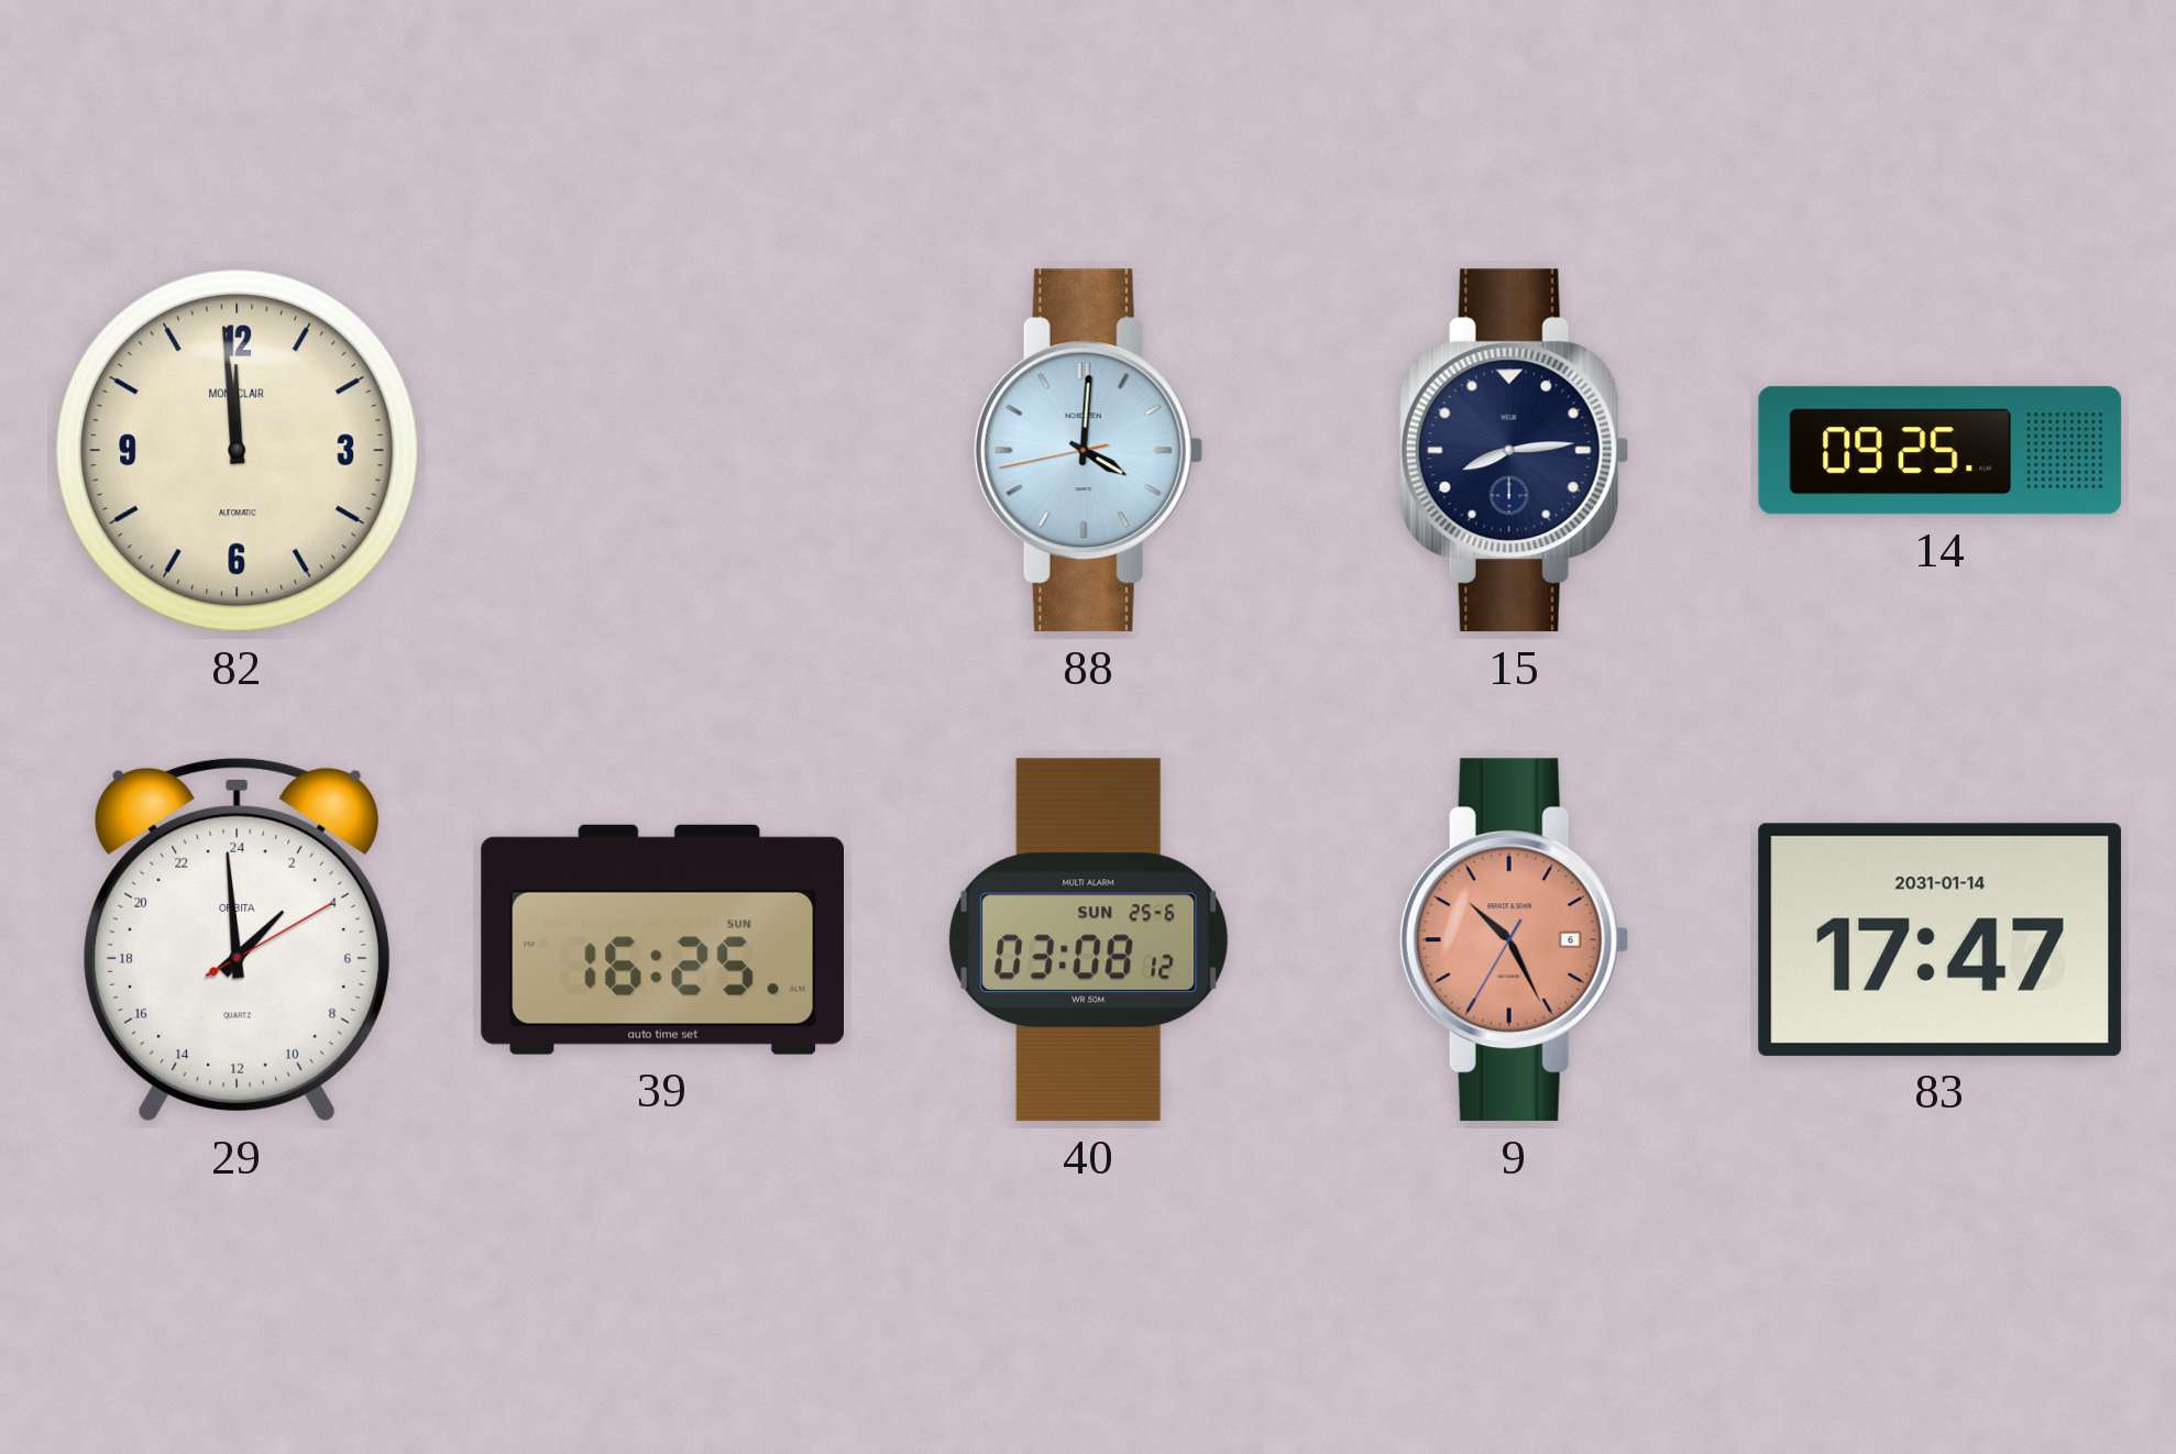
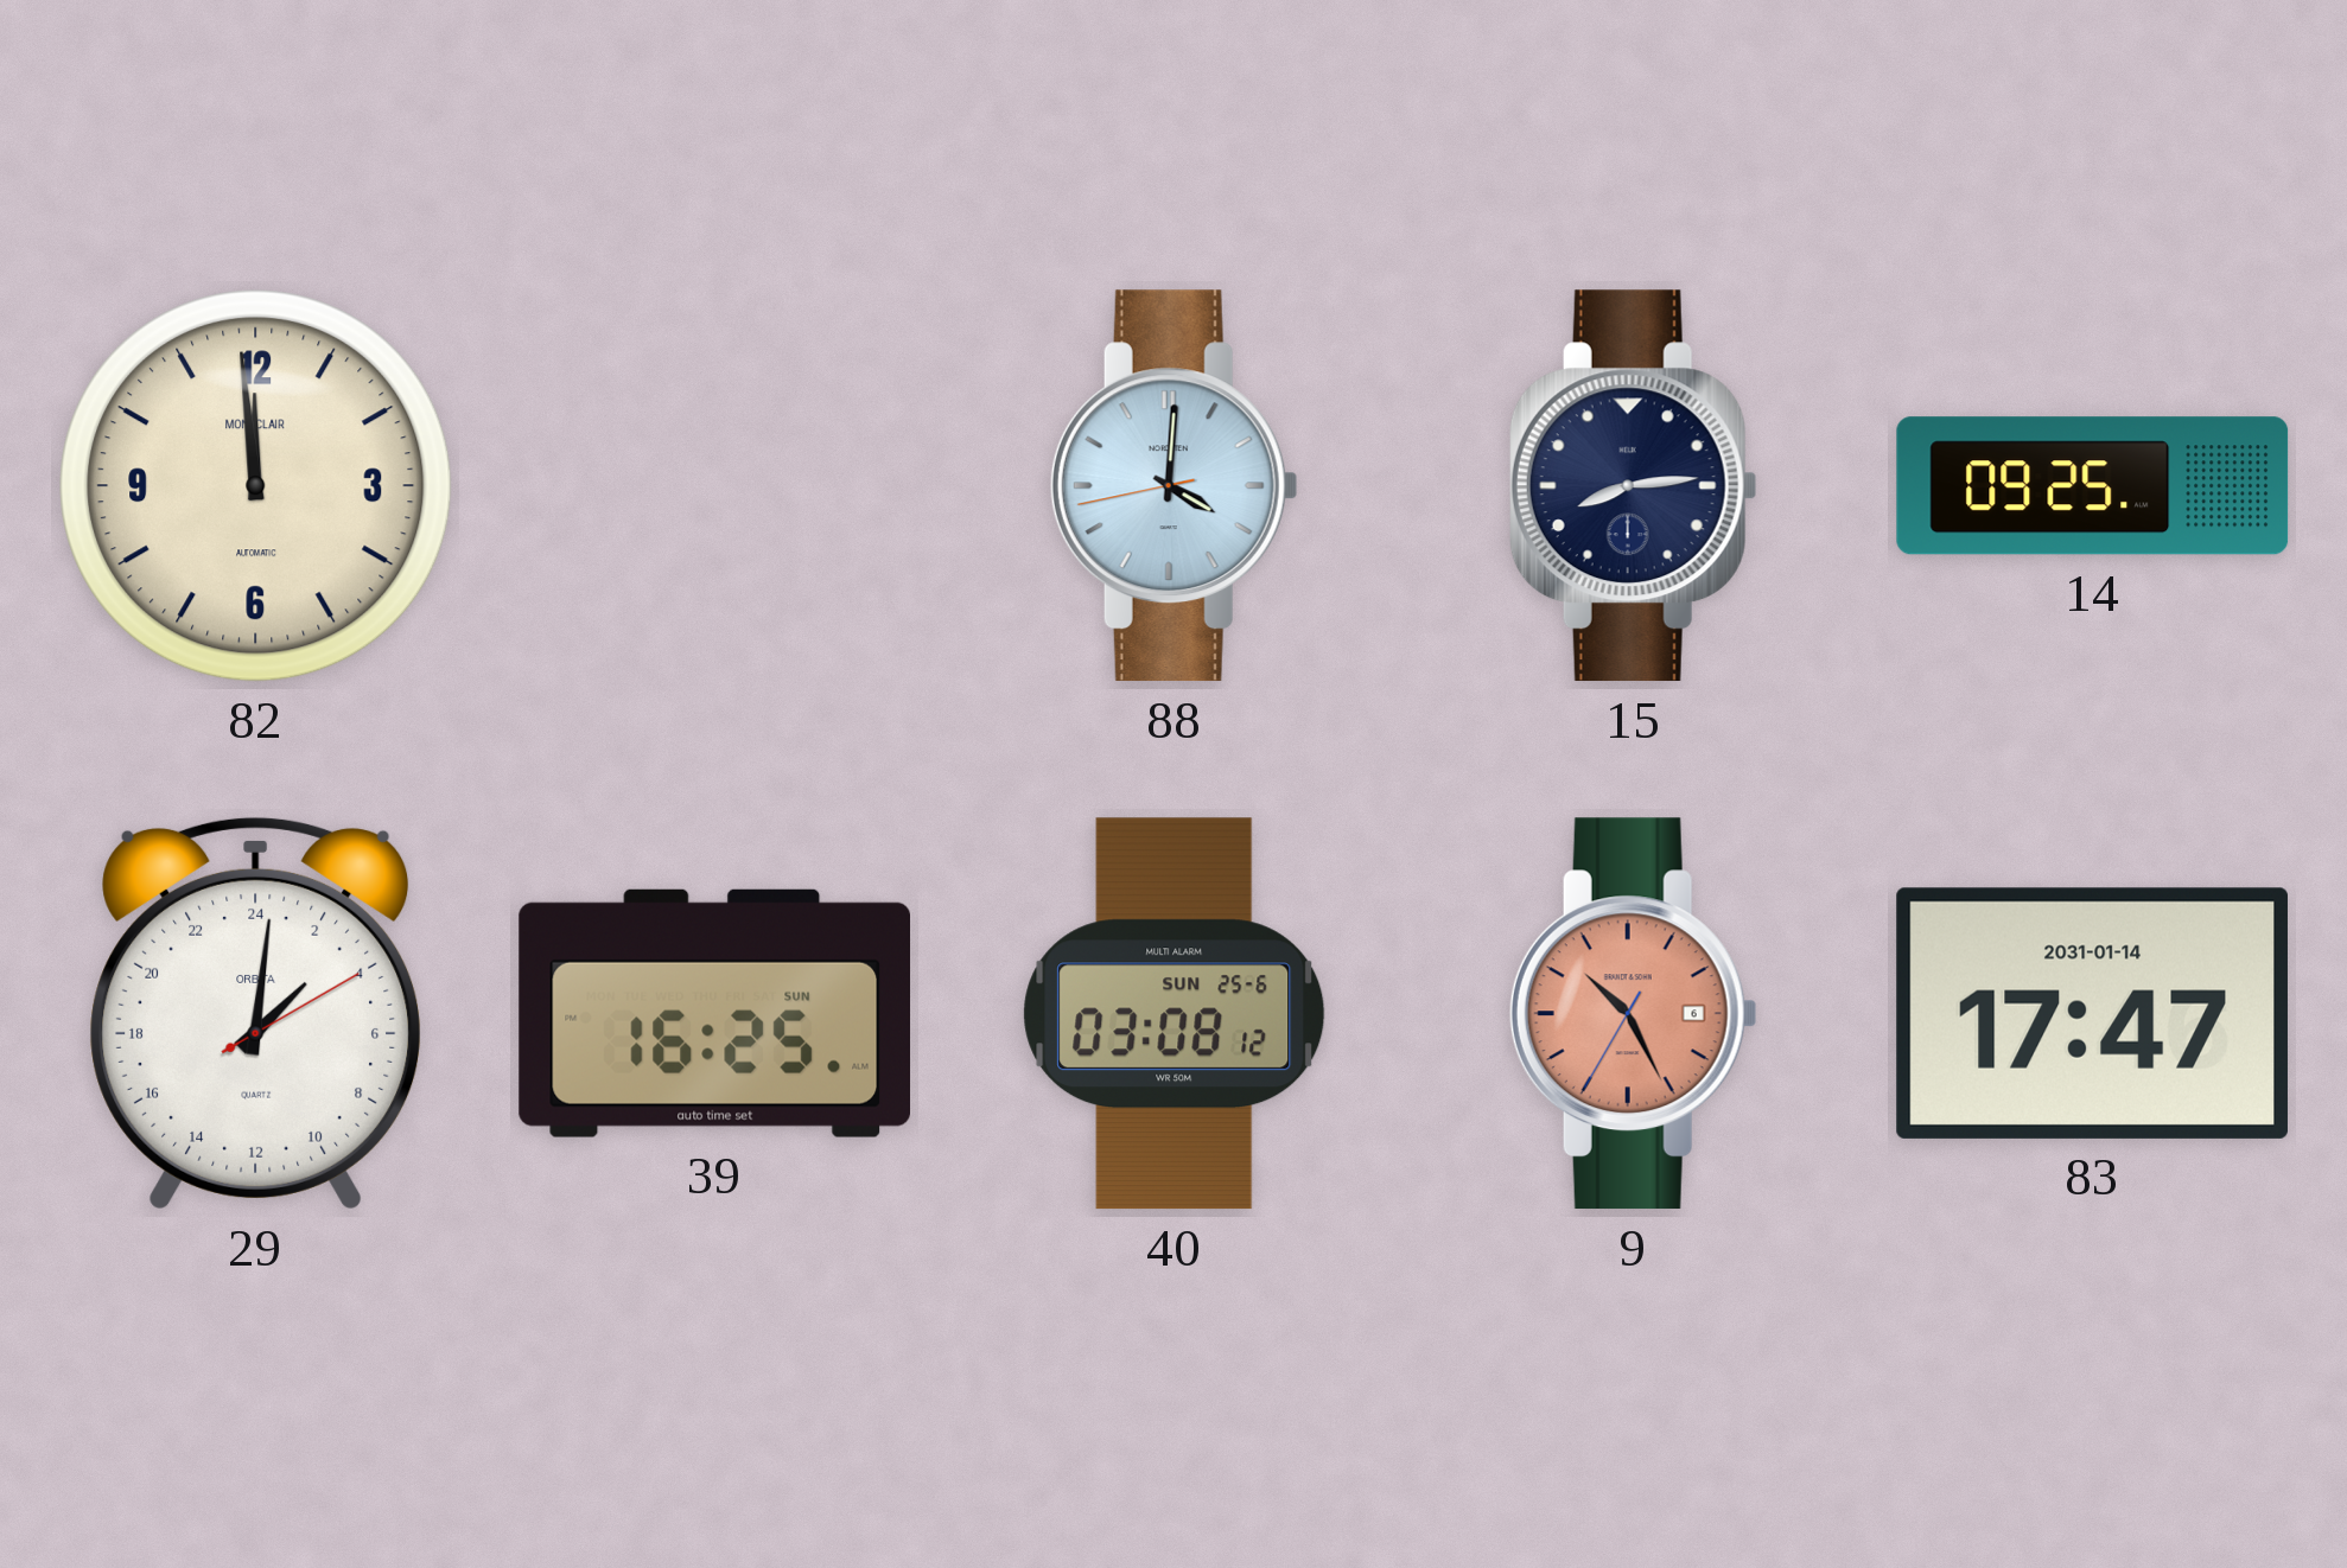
29: 2:59 -> 3:01 (256, 1013)
